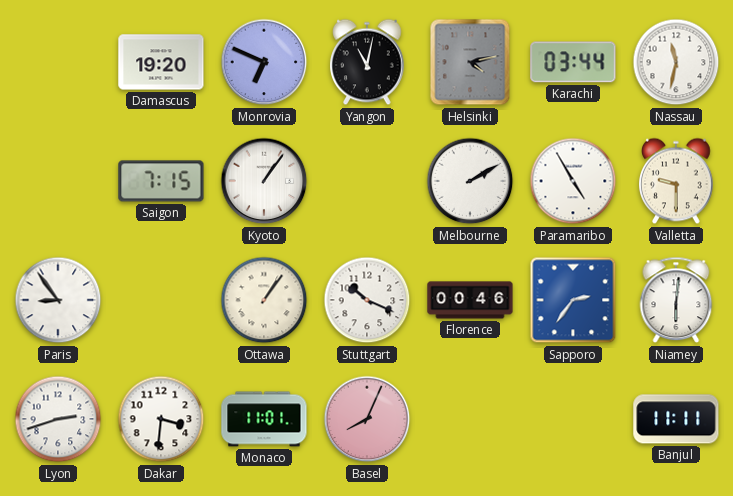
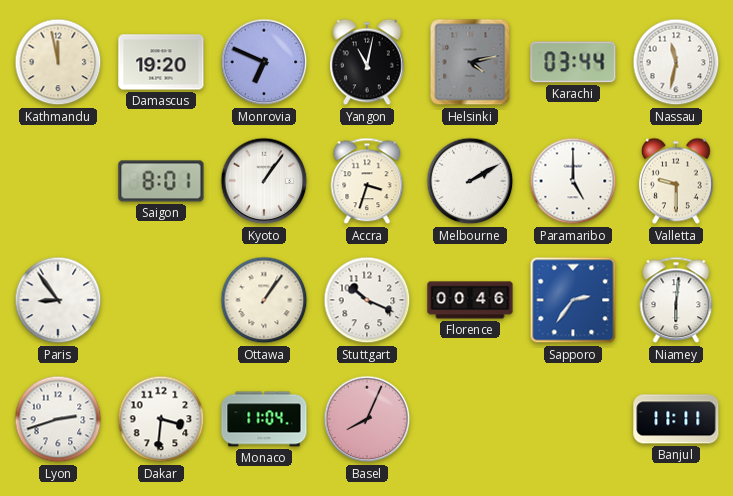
Kathmandu: none -> 11:58 (58, 62)
Saigon: 7:15 -> 8:01 (161, 181)
Accra: none -> 3:33 (367, 181)
Paramaribo: 4:55 -> 5:00 (573, 181)
Monaco: 11:01 -> 11:04 (264, 419)
